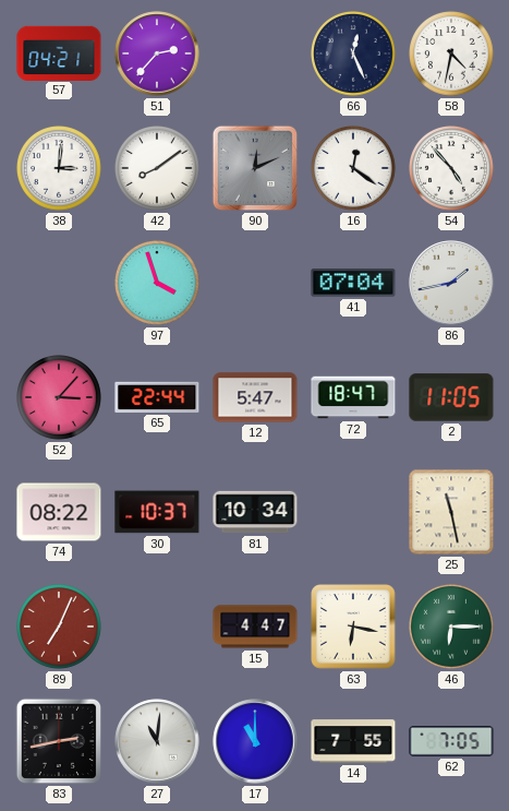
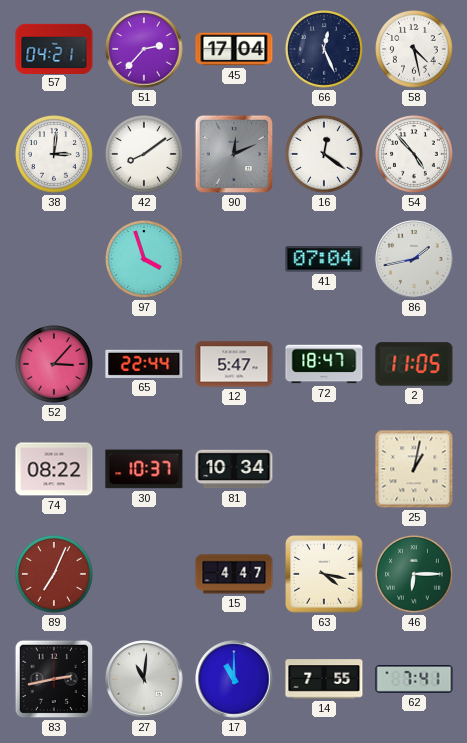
45: none -> 17:04 (234, 49)
58: 4:32 -> 4:28 (415, 50)
25: 11:28 -> 1:02 (414, 469)
63: 6:17 -> 4:17 (324, 574)
62: 7:05 -> 7:41 (414, 680)
